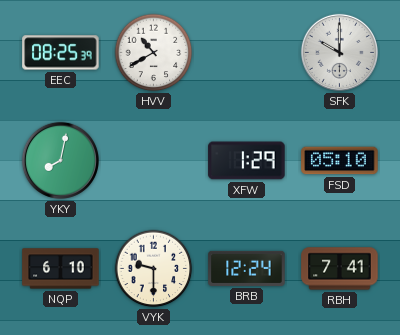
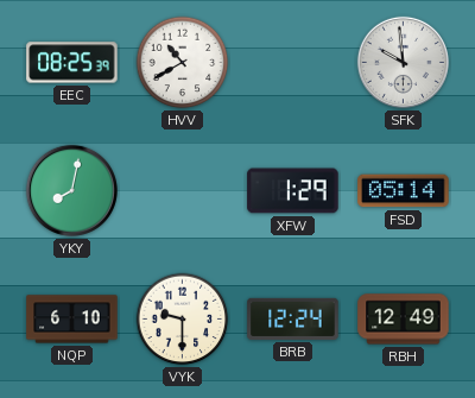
SFK: 10:00 -> 9:59 (403, 62)
FSD: 05:10 -> 05:14 (404, 191)
RBH: 7:41 -> 12:49 (404, 320)
